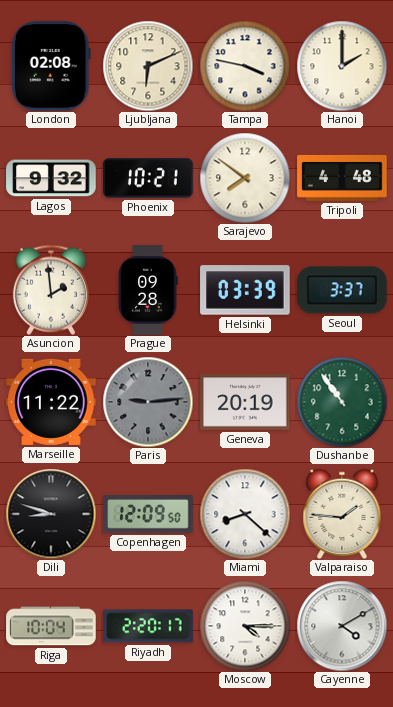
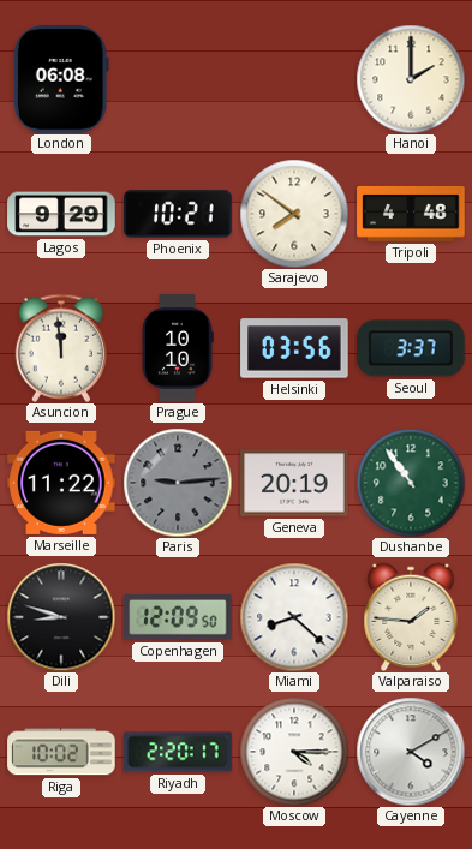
London: 02:08 -> 06:08 (61, 79)
Ljubljana: 6:11 -> none (148, 66)
Tampa: 3:47 -> none (245, 66)
Lagos: 9:32 -> 9:29 (61, 214)
Asuncion: 1:59 -> 11:59 (61, 348)
Prague: 09:28 -> 10:10 (178, 348)
Helsinki: 03:39 -> 03:56 (294, 348)
Riga: 10:04 -> 10:02 (61, 752)
